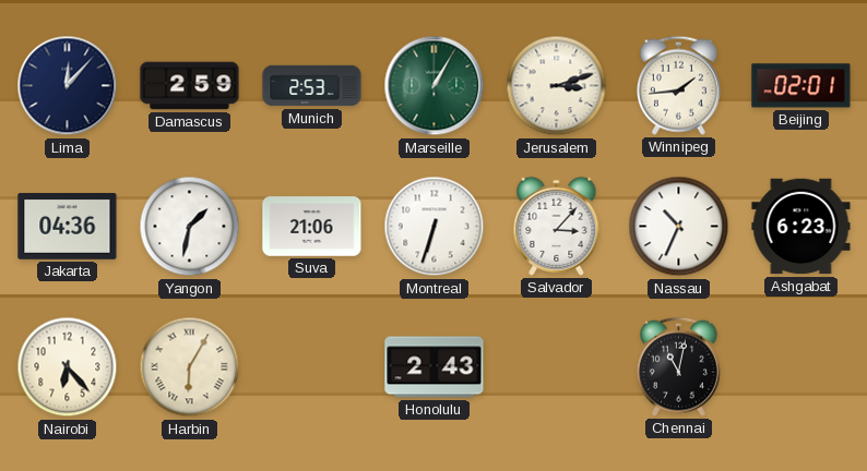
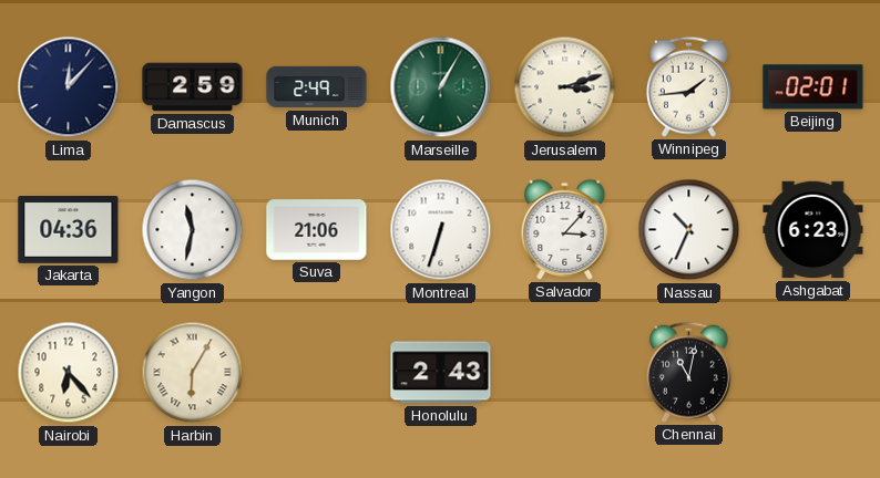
Munich: 2:53 -> 2:49 (317, 87)
Yangon: 1:32 -> 11:32 (193, 230)
